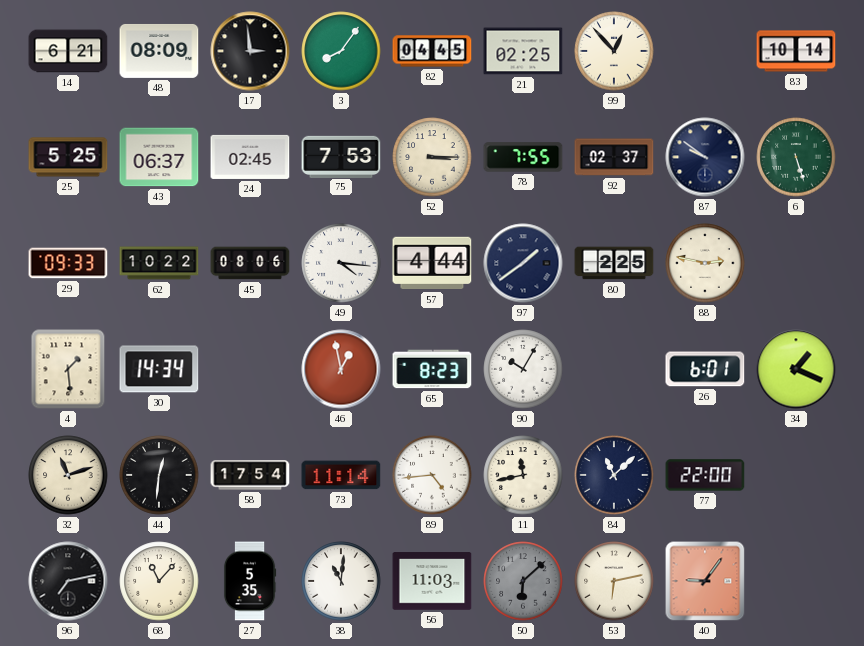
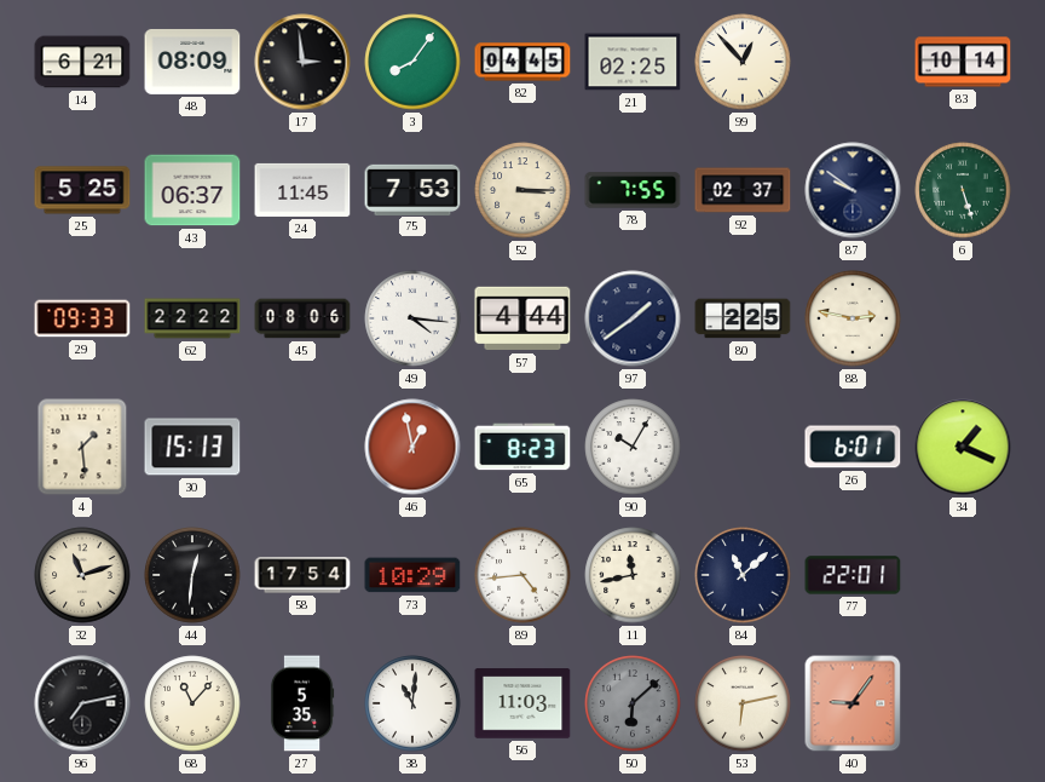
24: 02:45 -> 11:45 (302, 190)
62: 10:22 -> 22:22 (192, 318)
30: 14:34 -> 15:13 (192, 447)
73: 11:14 -> 10:29 (412, 575)
77: 22:00 -> 22:01 (853, 575)
